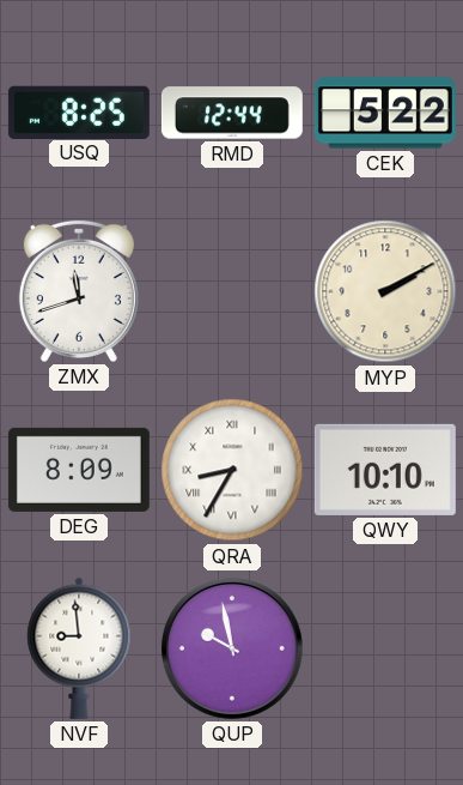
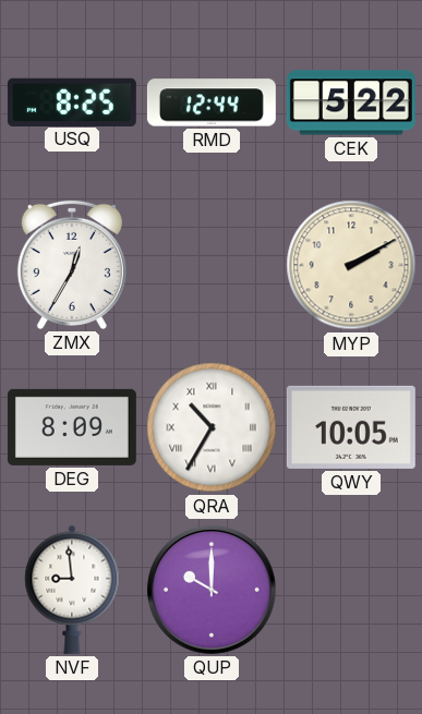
ZMX: 11:42 -> 12:35 (72, 265)
QRA: 8:35 -> 10:35 (212, 427)
QWY: 10:10 -> 10:05 (351, 427)
QUP: 9:58 -> 10:00 (212, 590)
